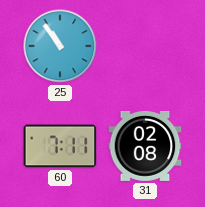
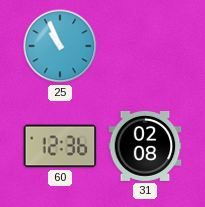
25: 10:54 -> 10:56 (60, 46)
60: 7:11 -> 12:36 (60, 146)
